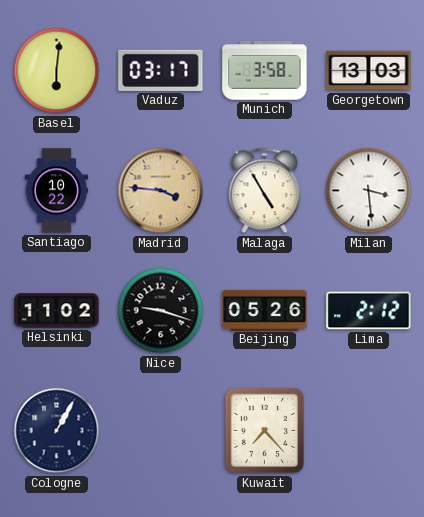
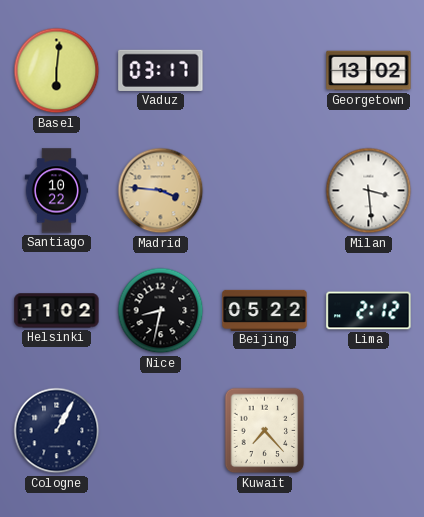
Munich: 3:58 -> none (265, 71)
Georgetown: 13:03 -> 13:02 (369, 71)
Malaga: 4:55 -> none (265, 191)
Nice: 9:18 -> 8:32 (161, 311)
Beijing: 05:26 -> 05:22 (265, 310)
